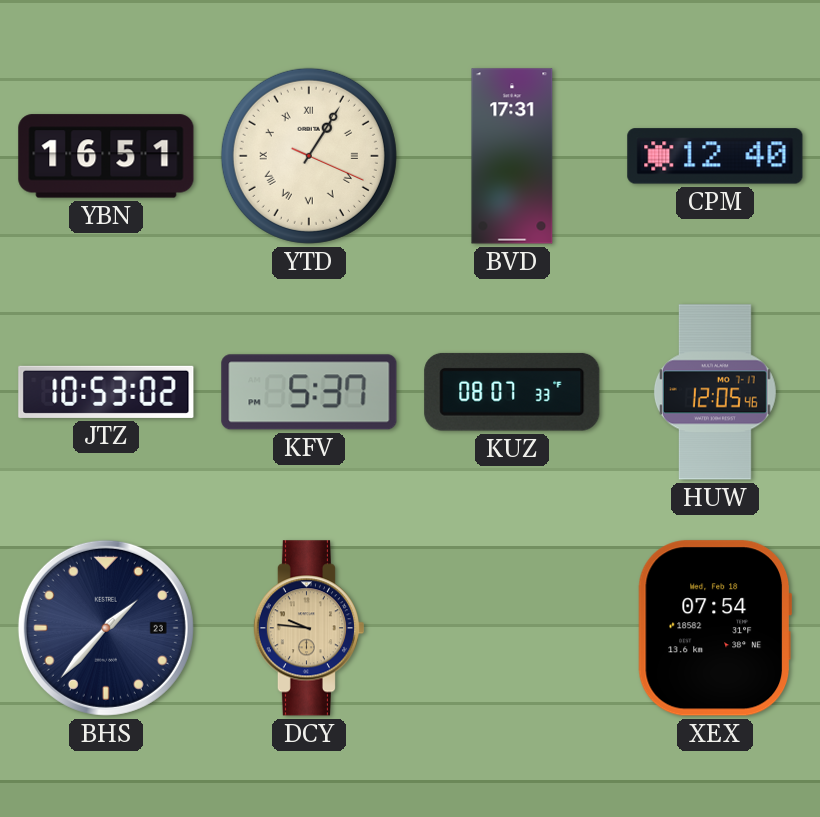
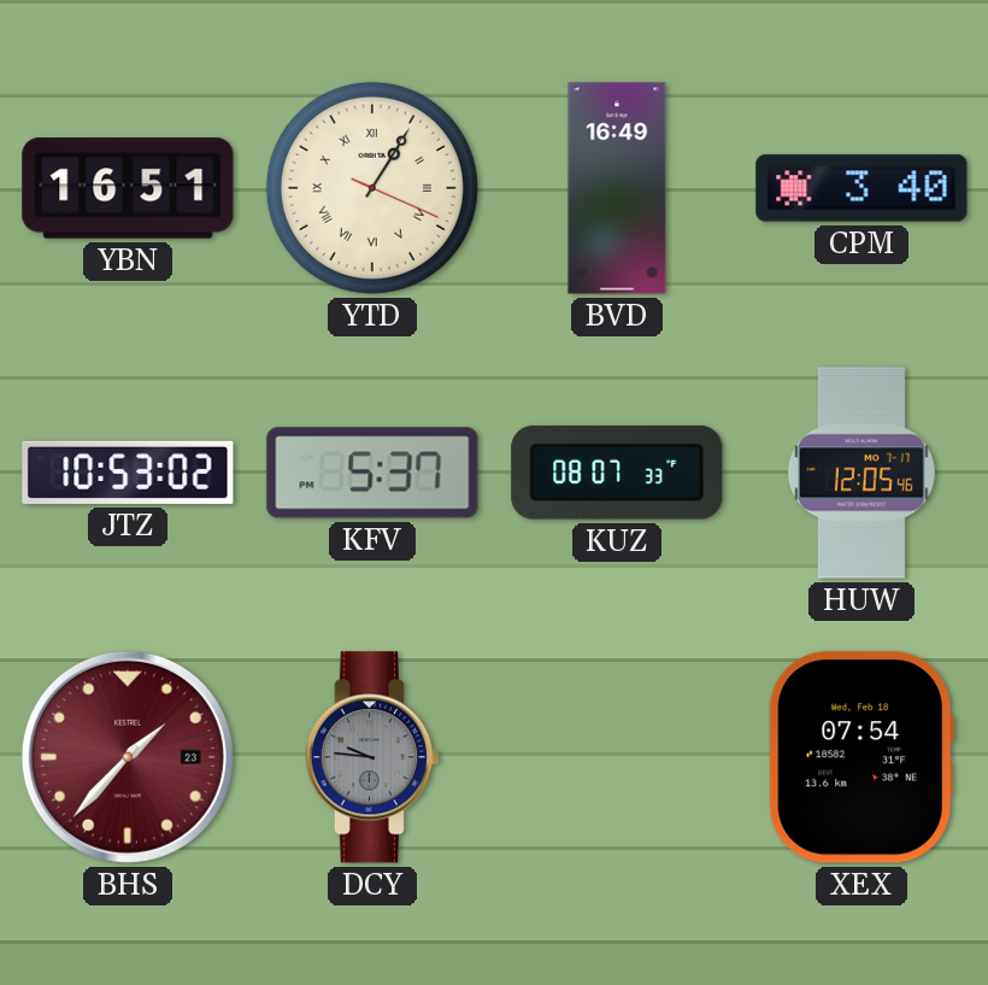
BVD: 17:31 -> 16:49 (617, 188)
CPM: 12:40 -> 3:40 (861, 188)
BHS dial: navy -> burgundy (128, 757)
DCY dial: champagne -> grey (371, 757)
